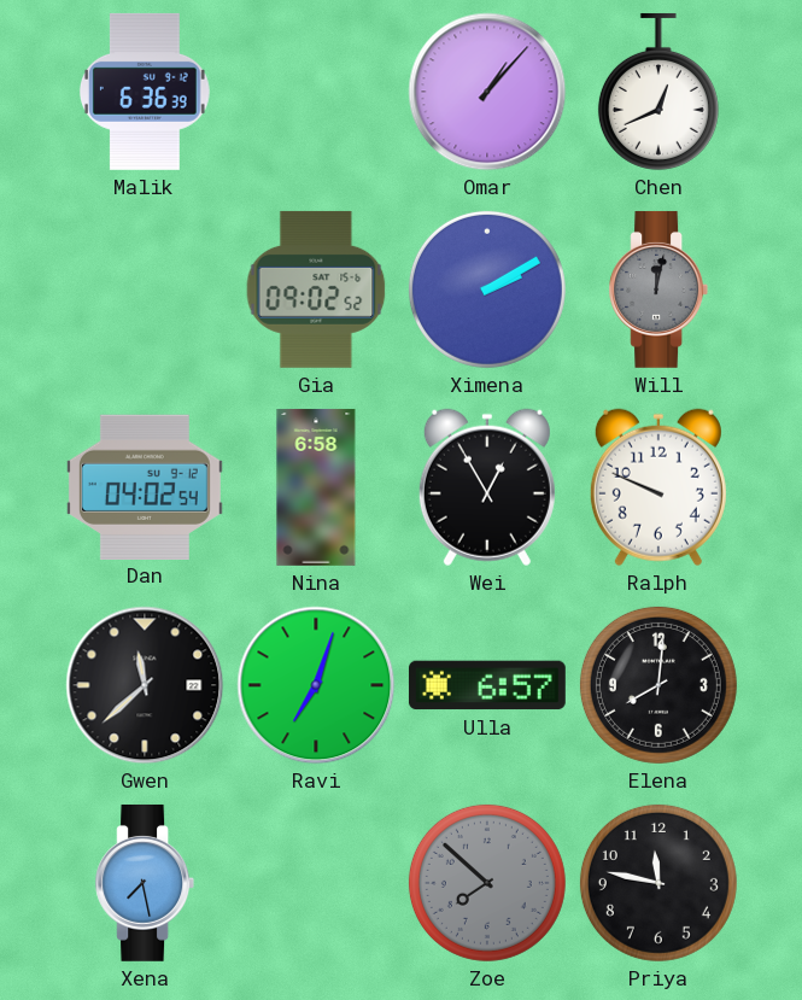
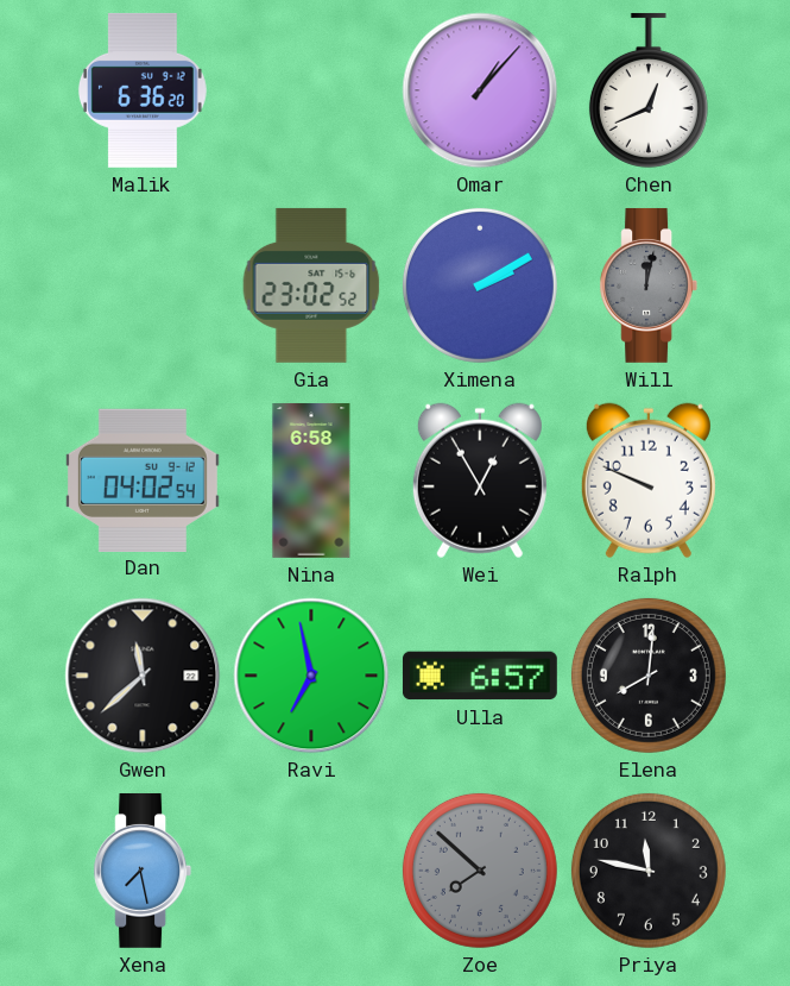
Malik: 6:36:39 -> 6:36:20 (143, 90)
Gia: 09:02 -> 23:02 (311, 285)
Ravi: 7:03 -> 6:58 (311, 676)
